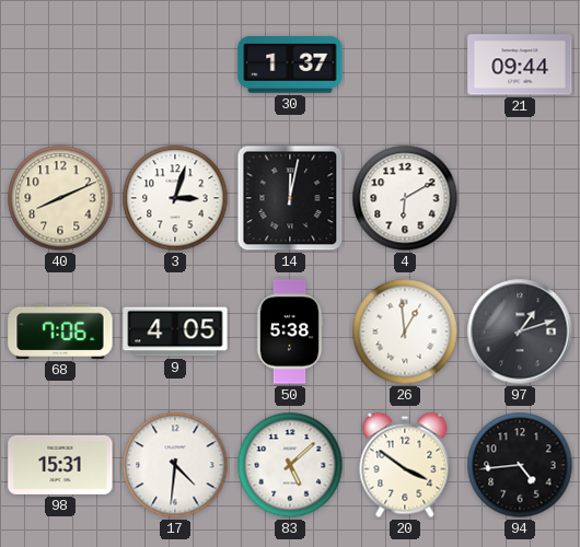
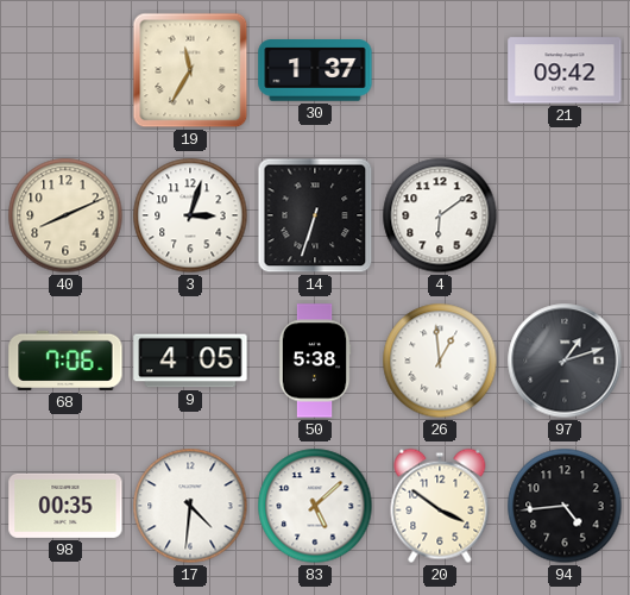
19: none -> 11:35 (190, 70)
21: 09:44 -> 09:42 (565, 70)
14: 12:02 -> 6:33 (315, 215)
4: 6:10 -> 6:09 (440, 215)
98: 15:31 -> 00:35 (65, 506)
